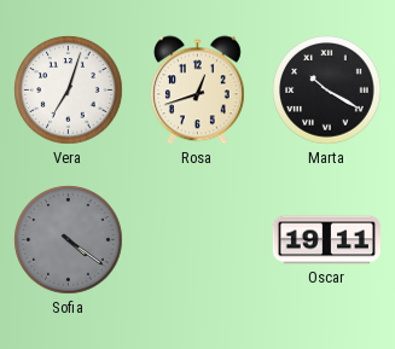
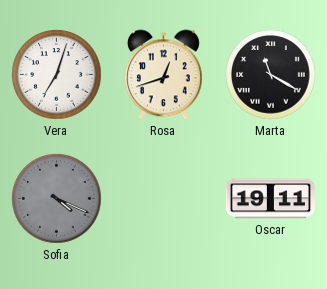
Marta: 10:20 -> 11:20 (271, 75)
Sofia: 4:21 -> 4:19 (57, 199)
